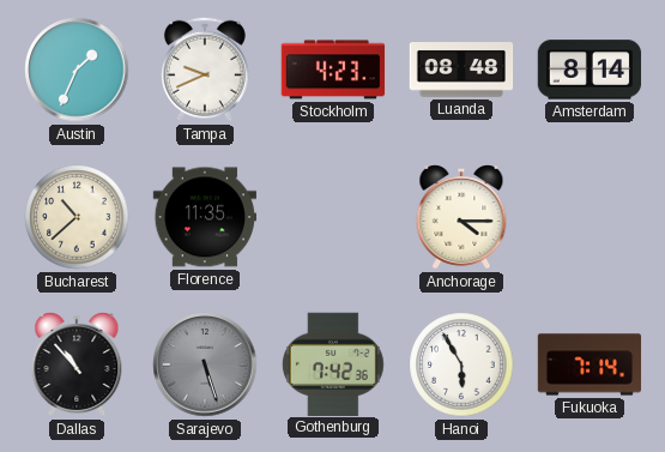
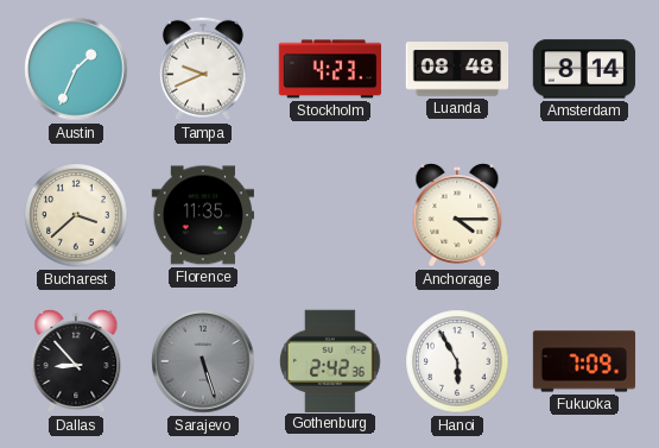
Bucharest: 10:38 -> 3:38 (76, 215)
Dallas: 10:53 -> 8:53 (76, 362)
Gothenburg: 7:42 -> 2:42 (330, 360)
Fukuoka: 7:14 -> 7:09 (584, 361)
